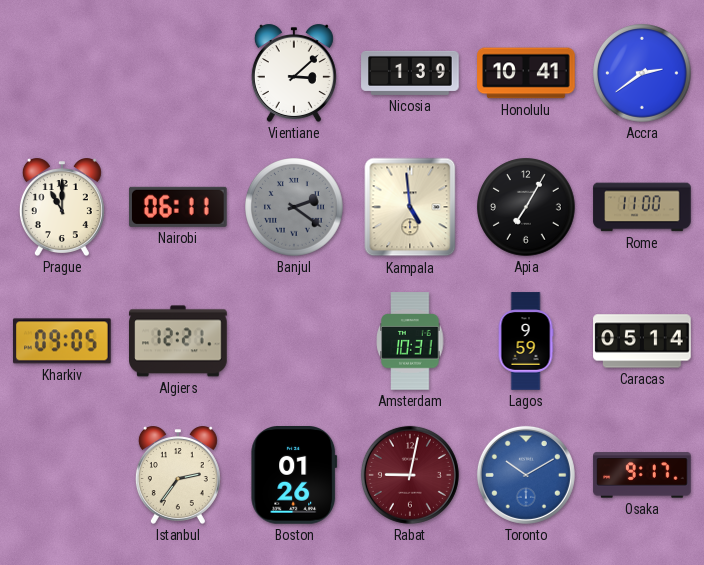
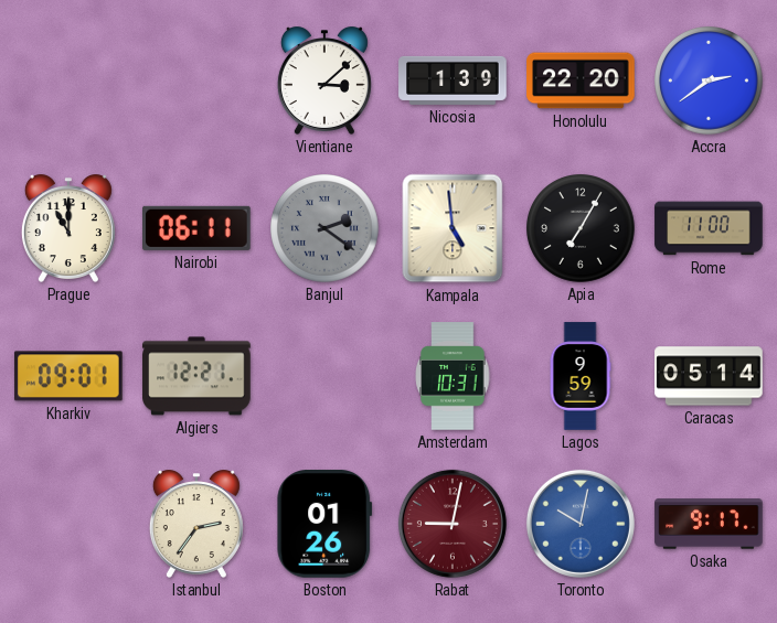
Honolulu: 10:41 -> 22:20 (581, 80)
Kharkiv: 09:05 -> 09:01 (68, 376)
Toronto: 10:10 -> 10:02 (581, 524)
